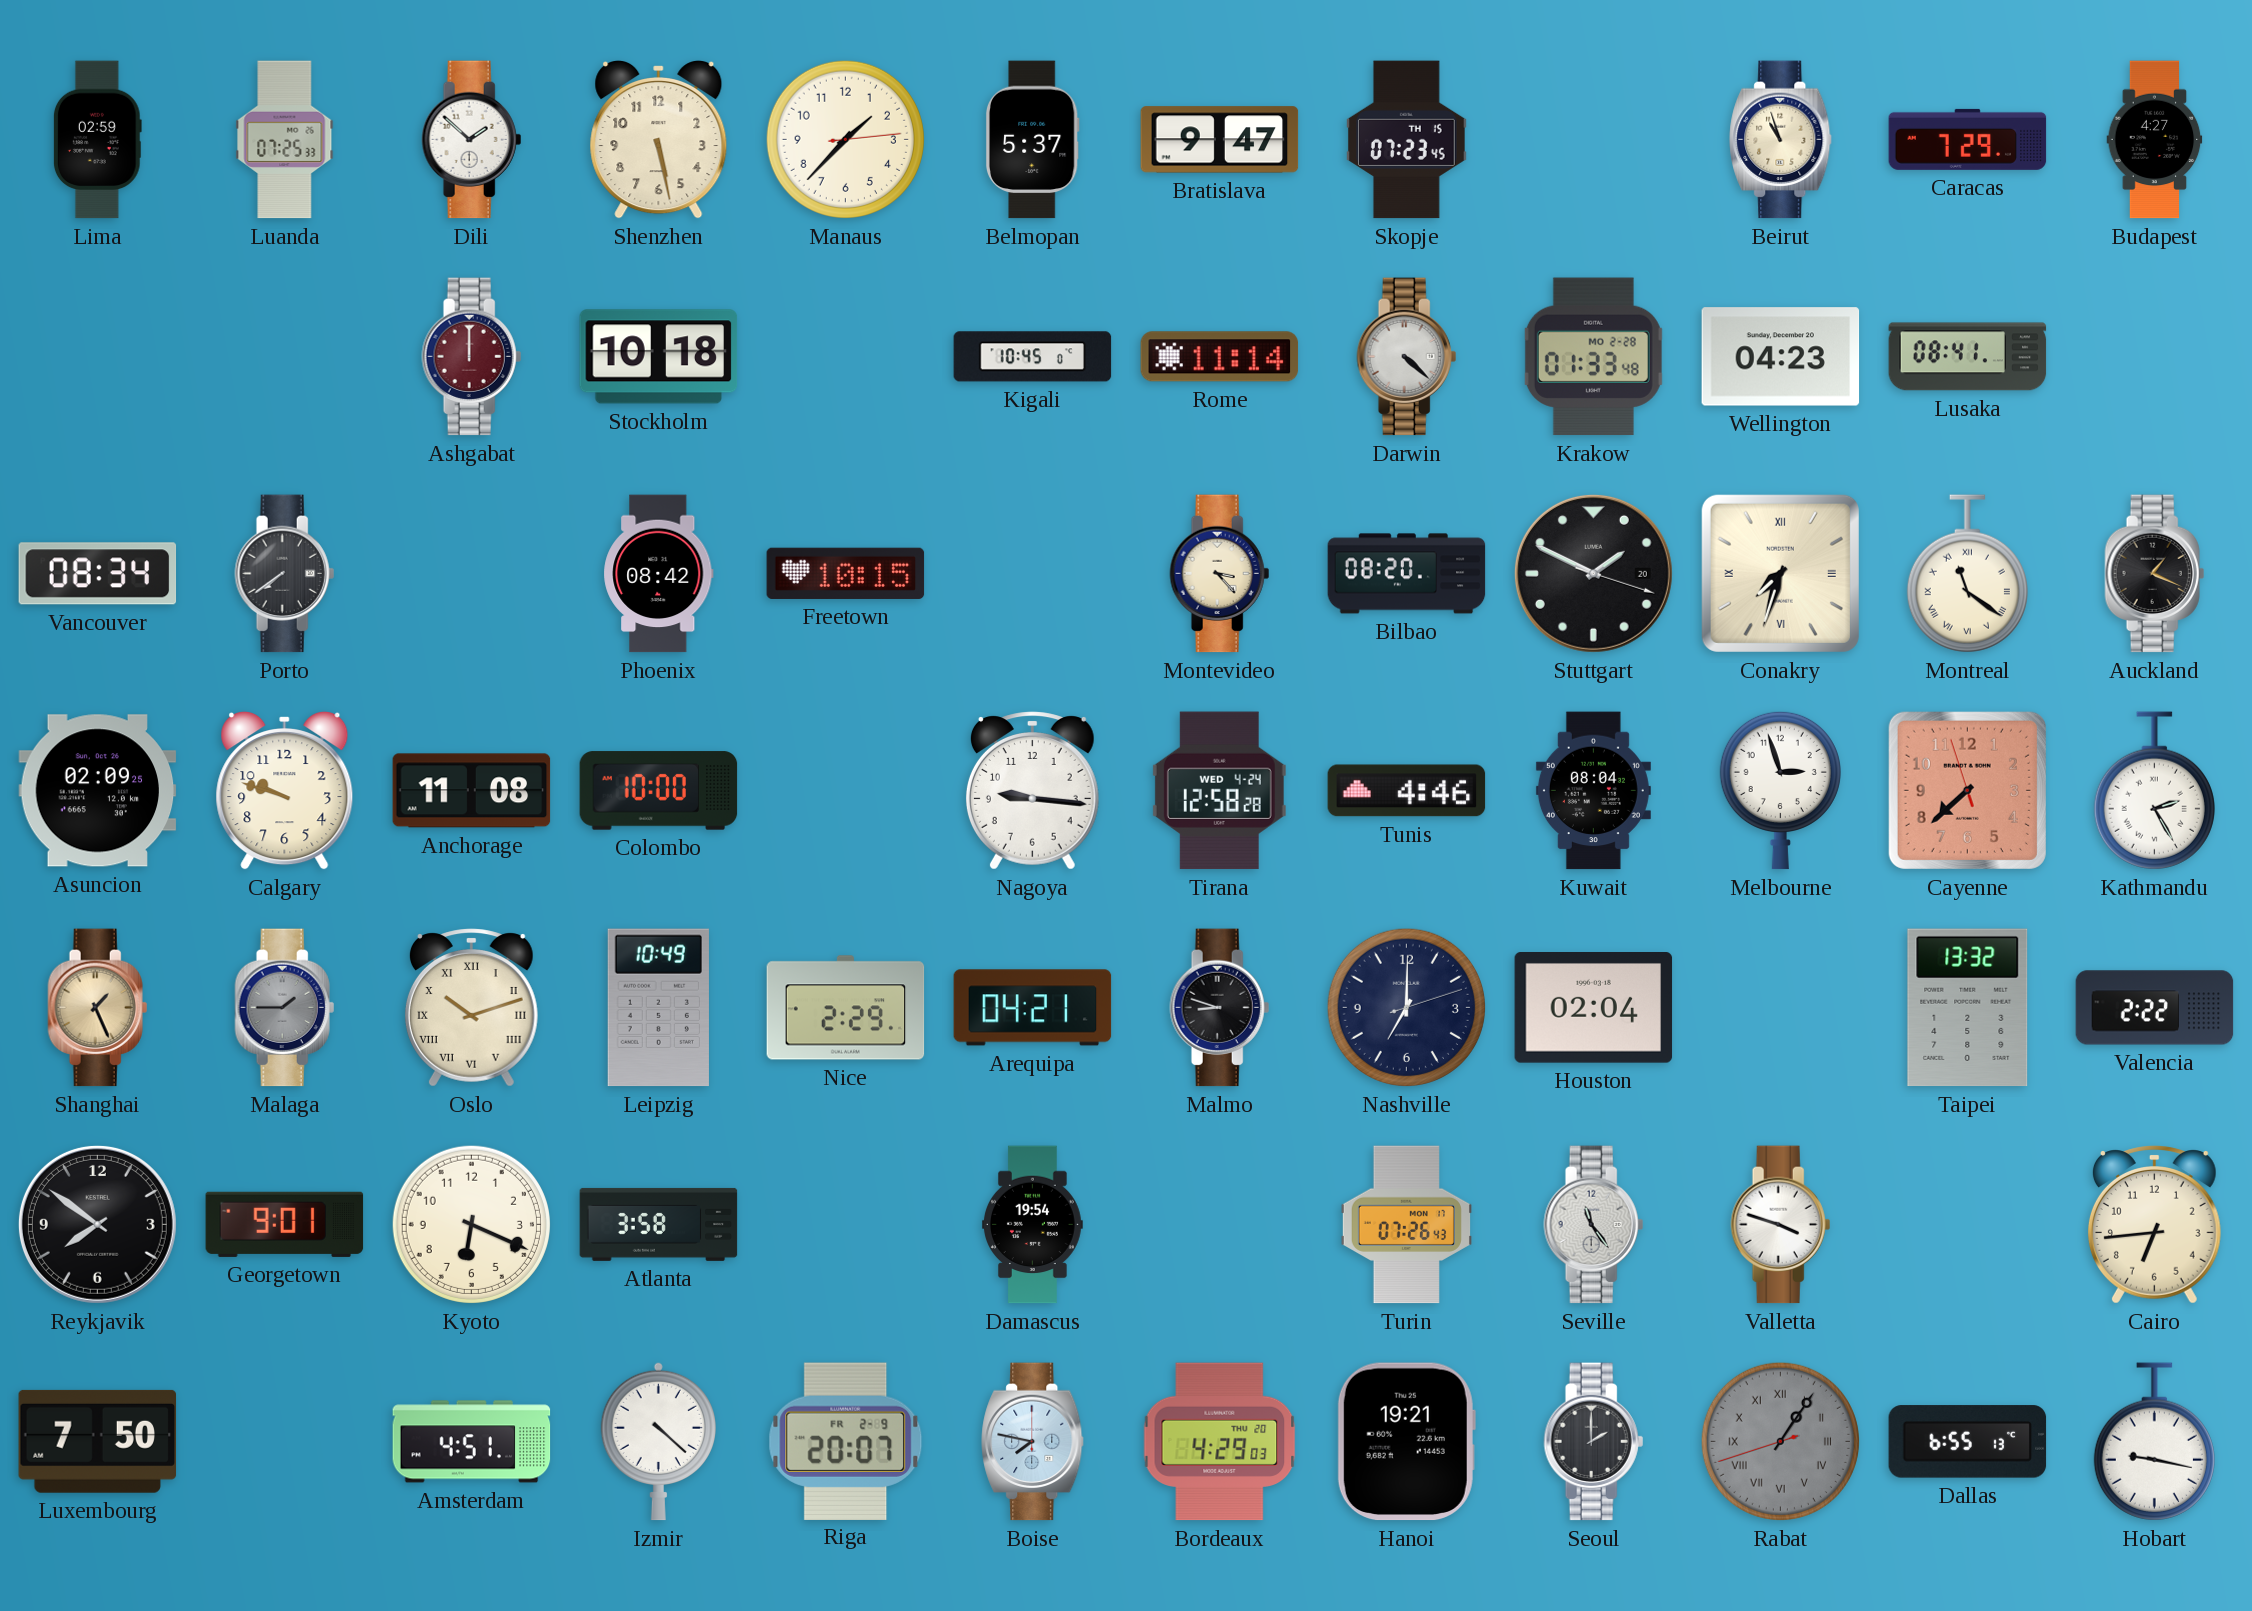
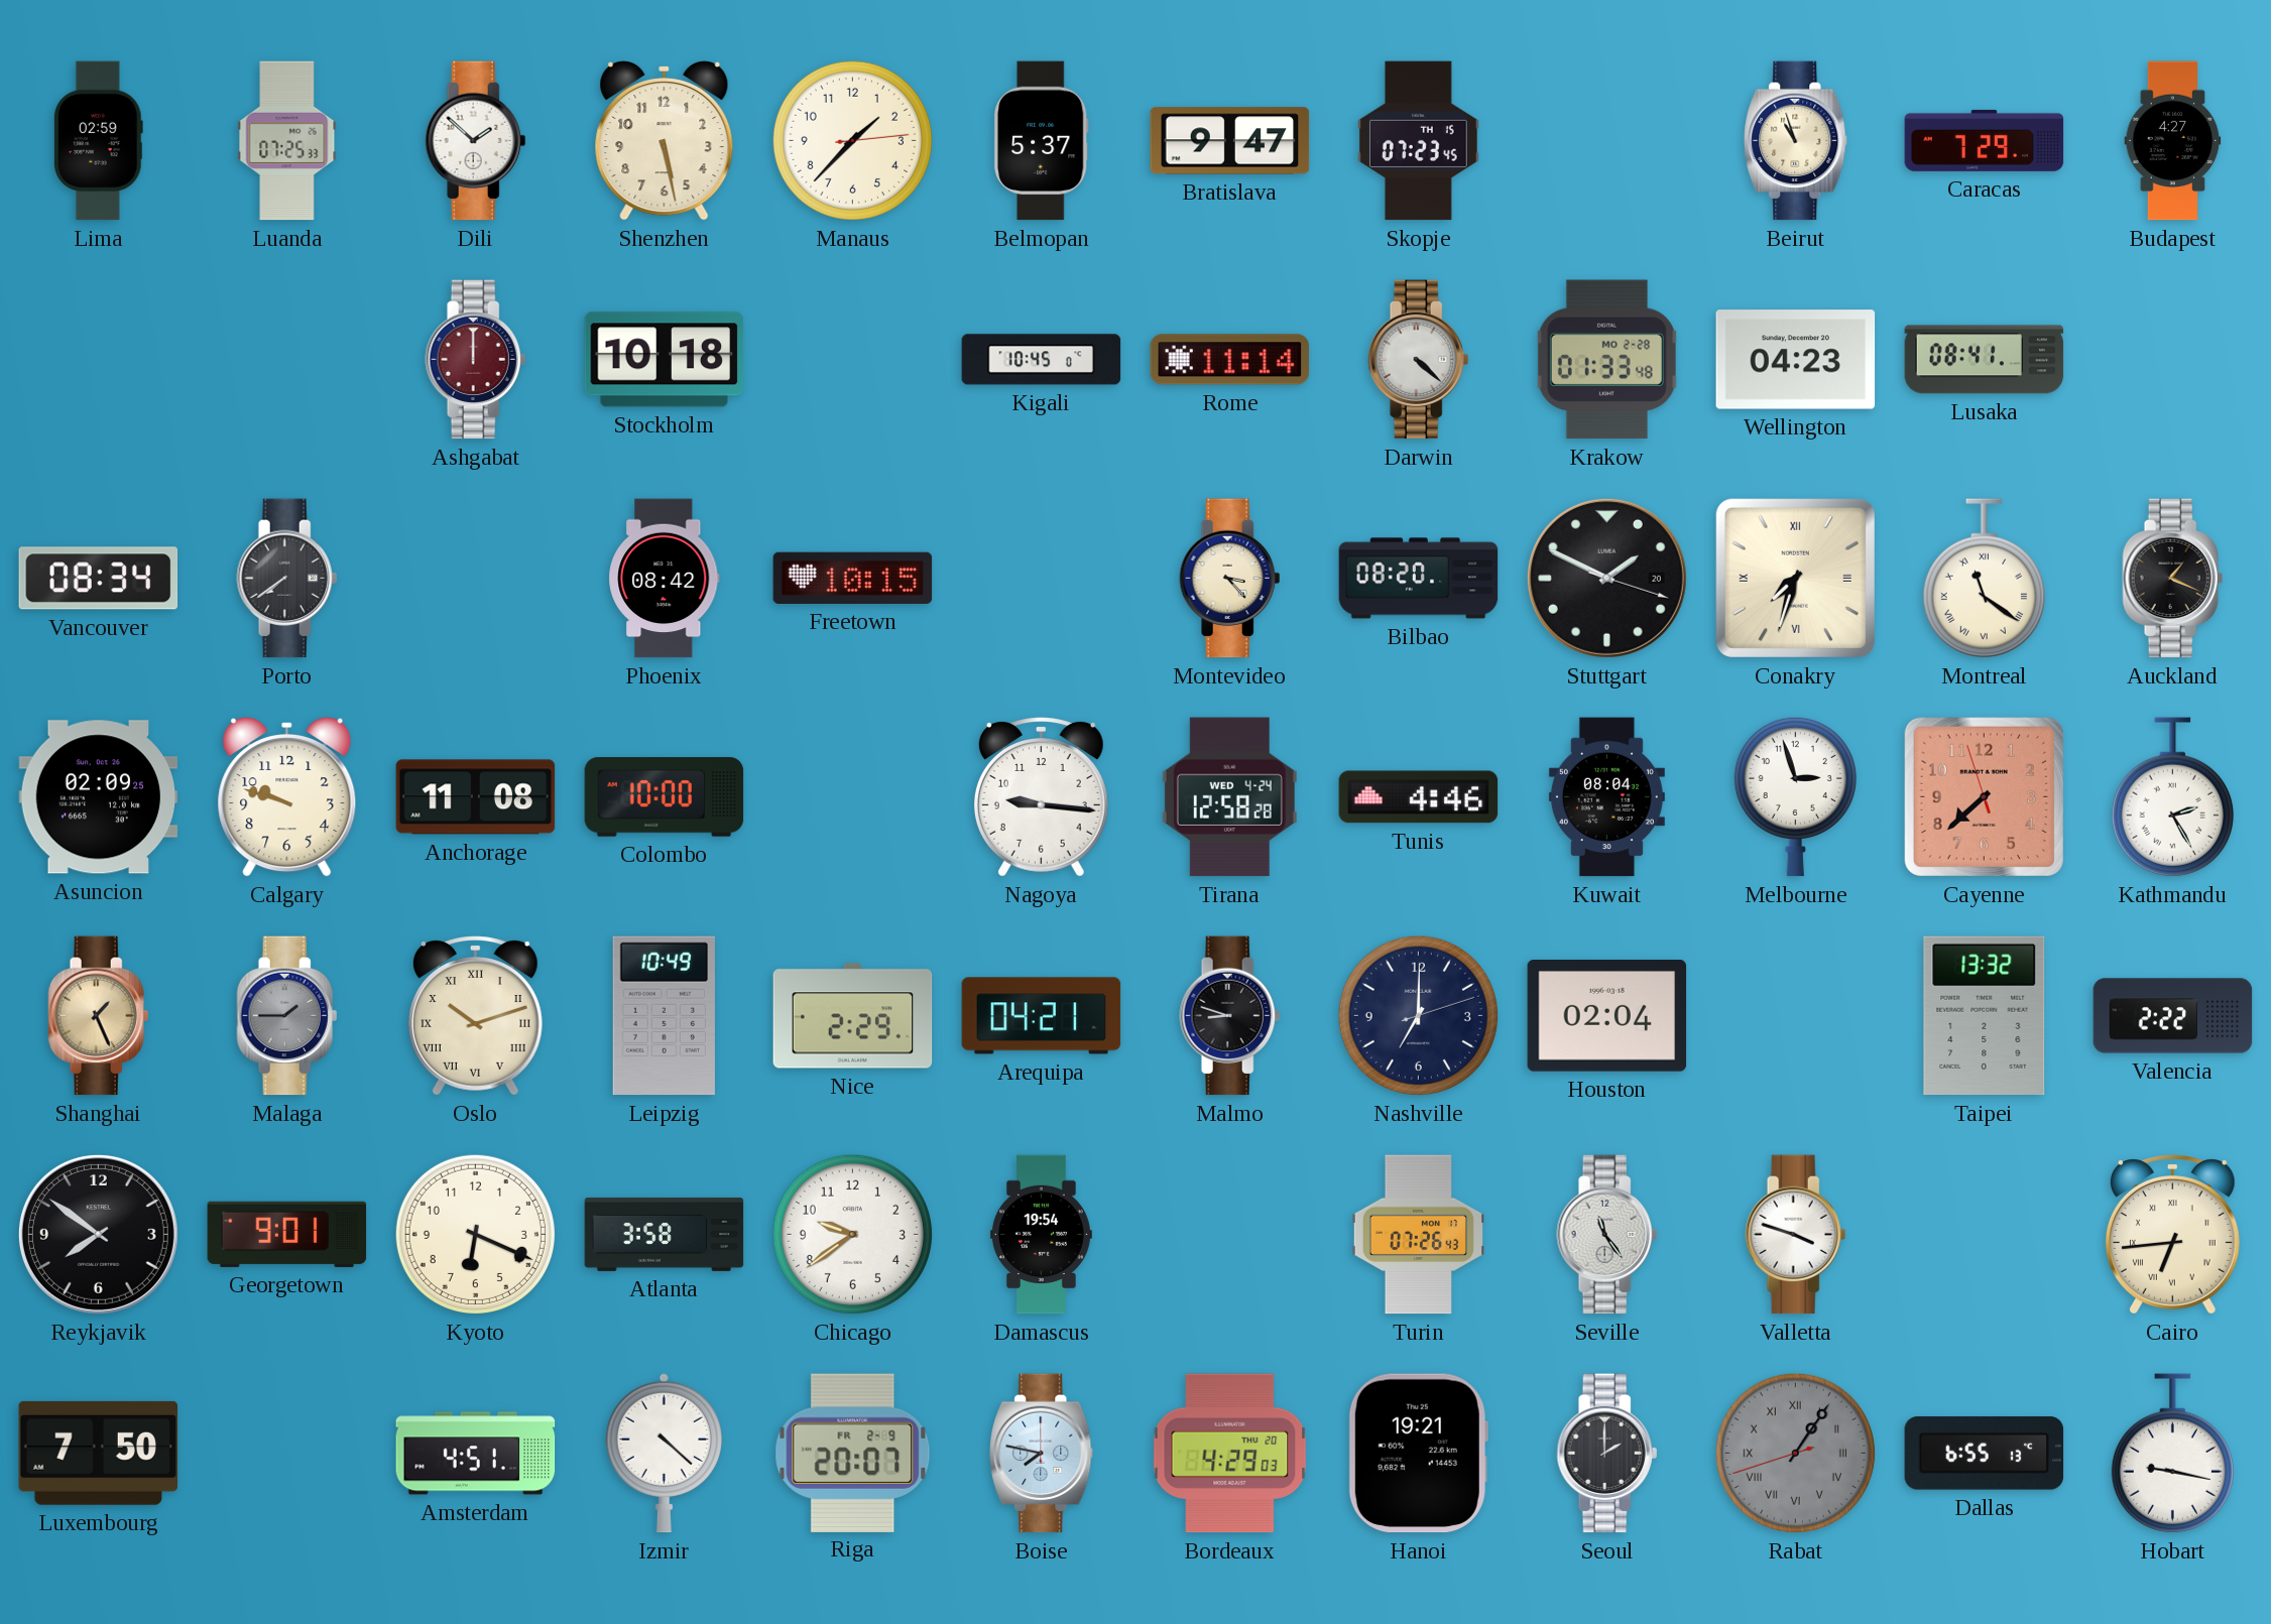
Chicago: none -> 9:39 (852, 1234)
Cairo numerals: Arabic -> Roman (2172, 1235)
